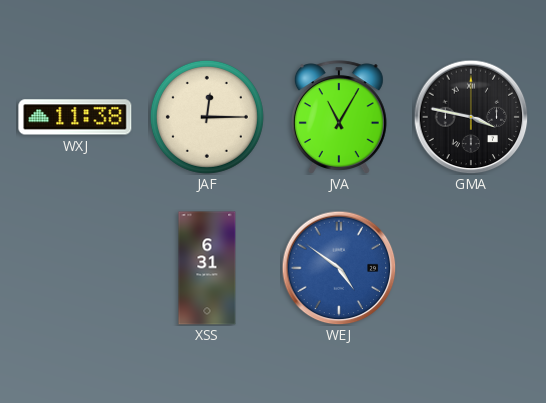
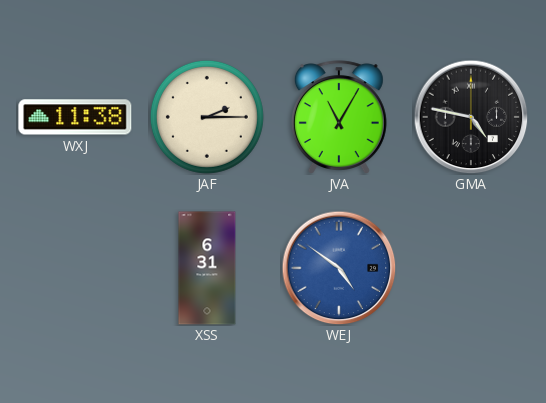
JAF: 12:15 -> 2:15 (207, 117)
GMA: 3:47 -> 4:47 (471, 117)
